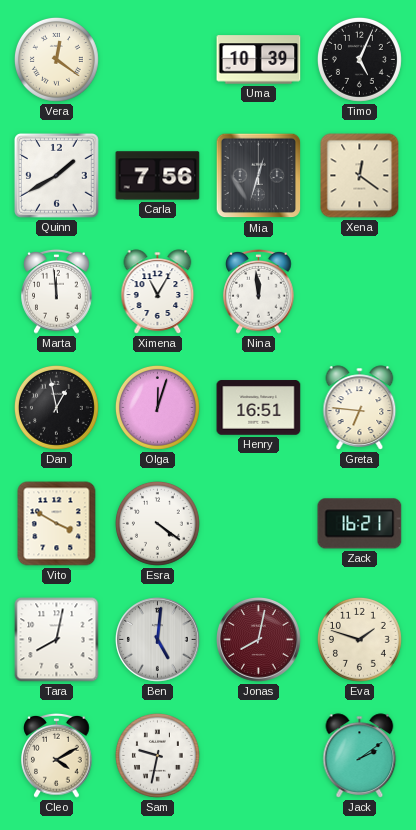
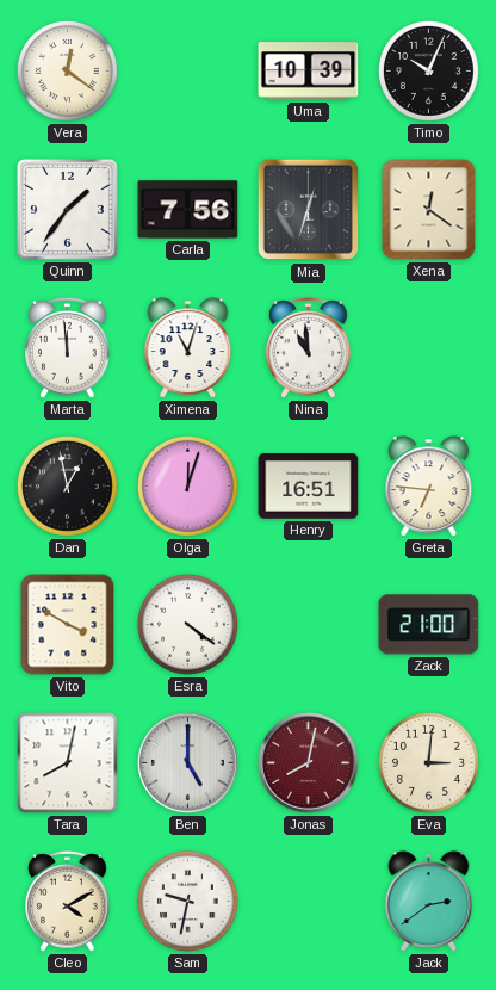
Timo: 5:04 -> 10:04 (428, 70)
Quinn: 1:40 -> 1:36 (68, 210)
Ximena: 11:05 -> 11:03 (188, 348)
Nina: 11:59 -> 10:59 (309, 347)
Zack: 16:21 -> 21:00 (429, 625)
Ben: 5:01 -> 5:00 (188, 763)
Eva: 1:48 -> 3:01 (428, 762)
Jack: 2:09 -> 2:39 (429, 902)
